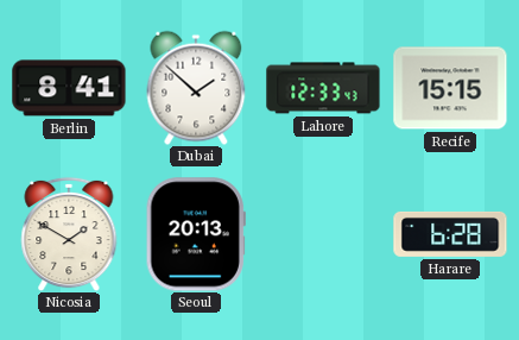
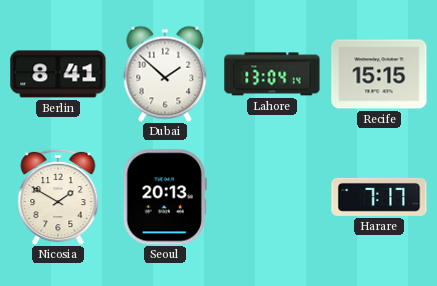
Lahore: 12:33 -> 13:04 (272, 74)
Harare: 6:28 -> 7:17 (379, 197)
